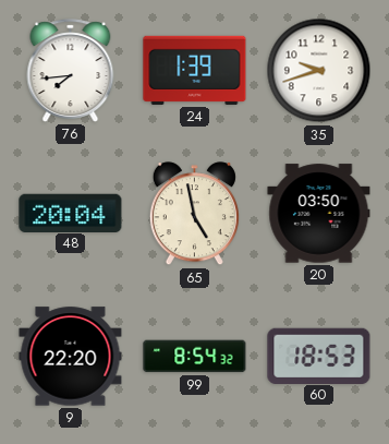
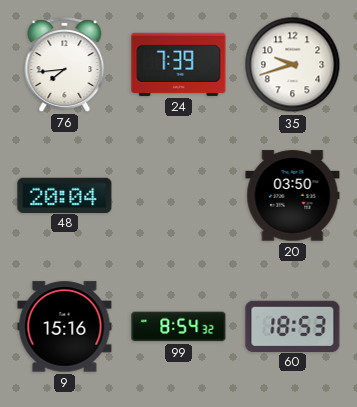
24: 1:39 -> 7:39 (179, 64)
65: 4:58 -> none (194, 214)
9: 22:20 -> 15:16 (65, 327)
